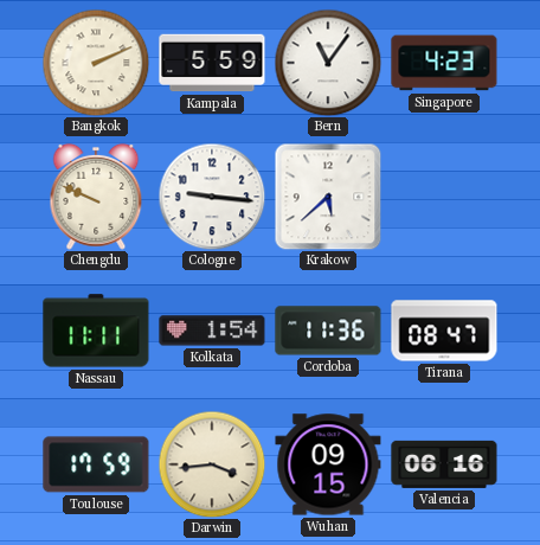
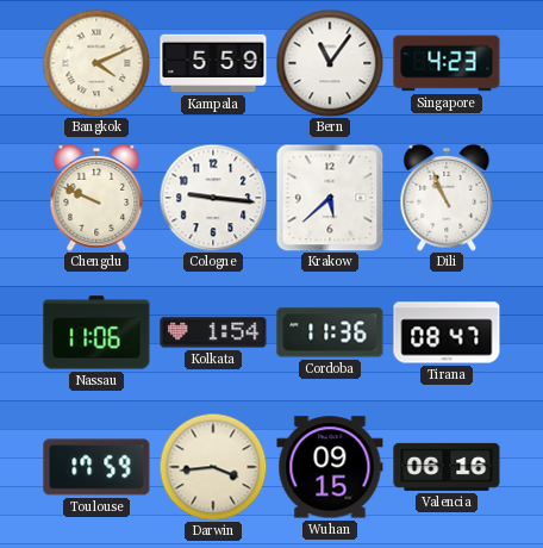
Bangkok: 2:11 -> 4:11 (96, 63)
Dili: none -> 10:56 (447, 198)
Nassau: 11:11 -> 11:06 (96, 332)
